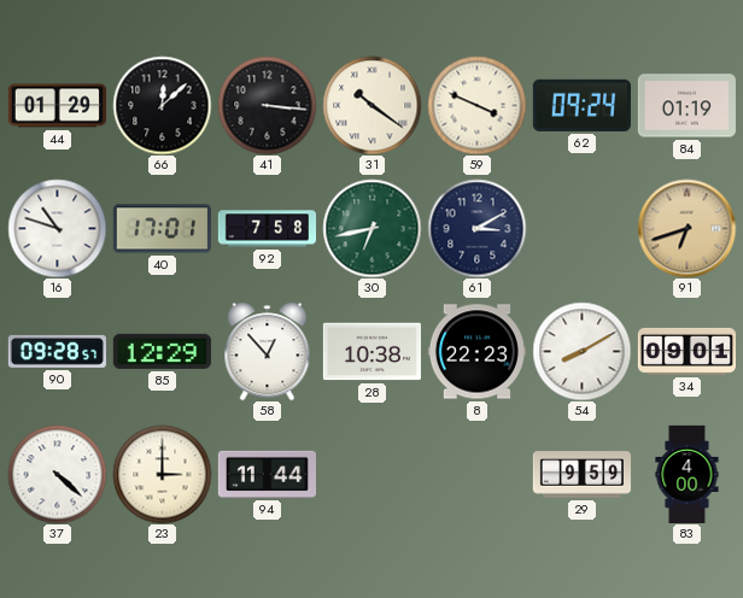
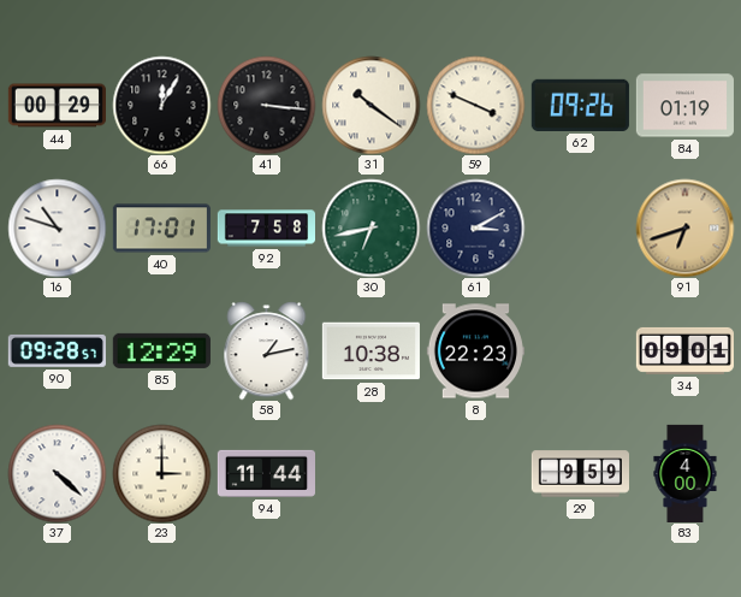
44: 01:29 -> 00:29 (57, 106)
66: 12:08 -> 12:05 (161, 105)
62: 09:24 -> 09:26 (580, 105)
58: 12:53 -> 1:13 (267, 350)
54: 8:10 -> none (581, 351)
